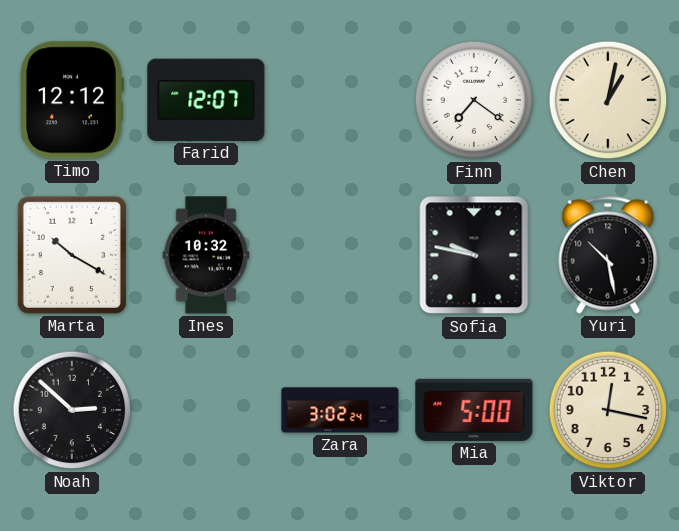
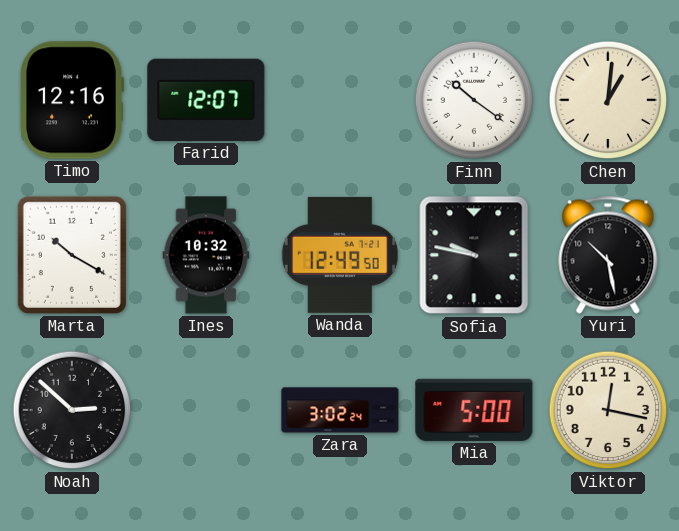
Timo: 12:12 -> 12:16 (72, 100)
Finn: 7:21 -> 10:21 (474, 100)
Chen: 1:02 -> 1:01 (608, 100)
Wanda: none -> 12:49 (340, 255)
